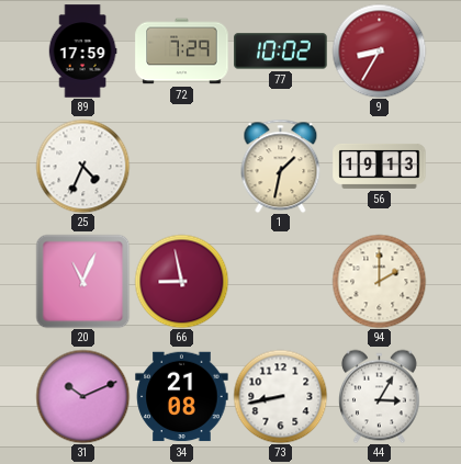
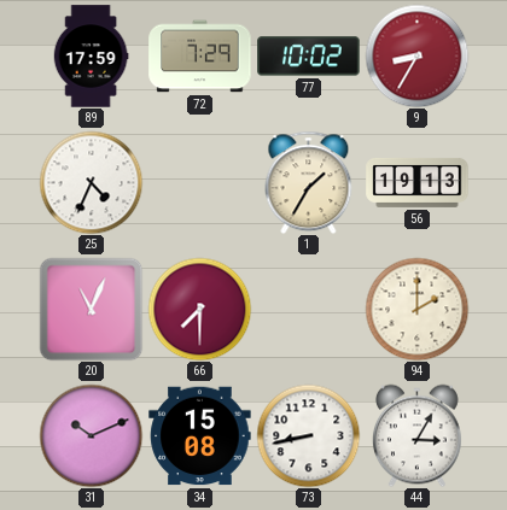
1: 1:32 -> 1:35 (309, 182)
66: 8:58 -> 7:30 (199, 309)
34: 21:08 -> 15:08 (200, 436)
